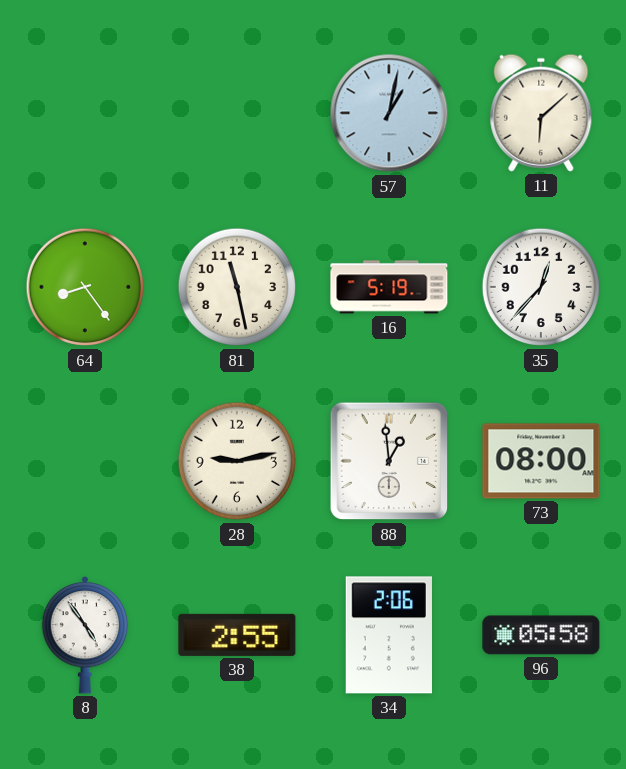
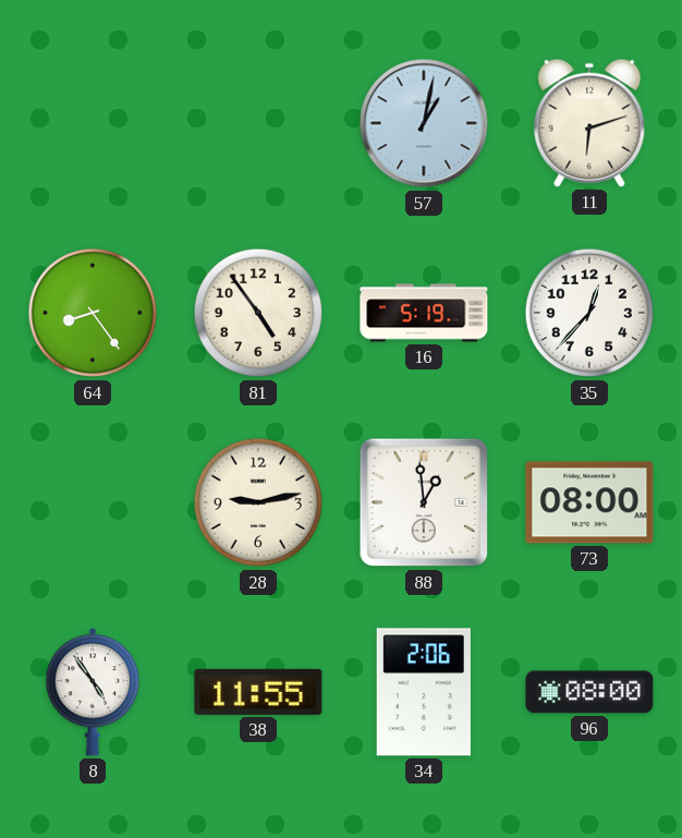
11: 6:08 -> 6:12 (589, 123)
81: 11:28 -> 4:54 (258, 313)
38: 2:55 -> 11:55 (258, 692)
96: 05:58 -> 08:00 (589, 692)
